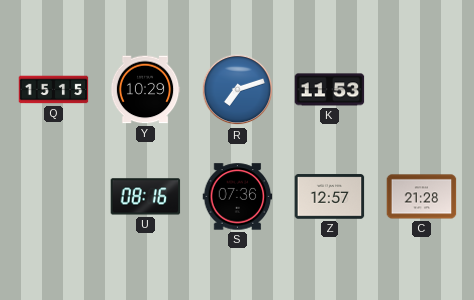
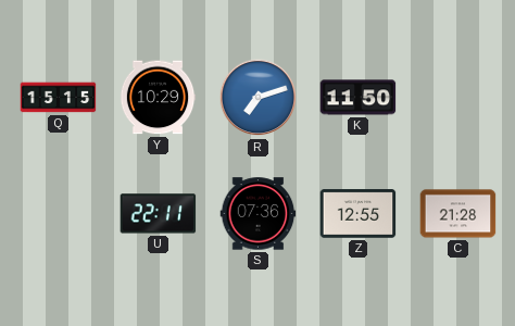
K: 11:53 -> 11:50 (359, 98)
U: 08:16 -> 22:11 (159, 214)
Z: 12:57 -> 12:55 (359, 214)
